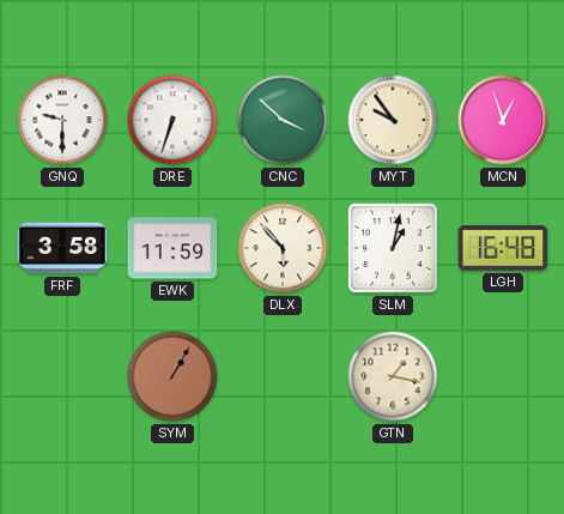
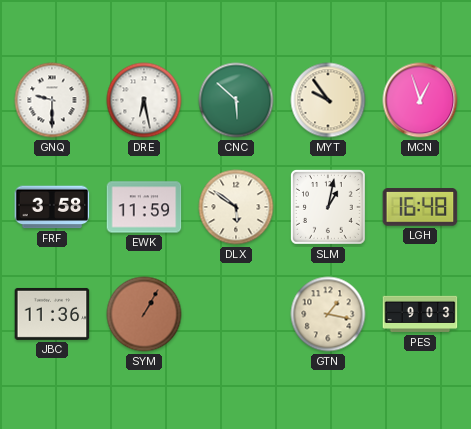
DRE: 6:33 -> 6:28 (144, 100)
CNC: 3:52 -> 5:52 (236, 100)
DLX: 5:53 -> 5:51 (236, 207)
JBC: none -> 11:36 (52, 314)
PES: none -> 9:03 (420, 314)
